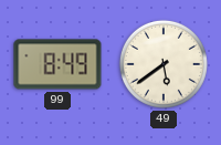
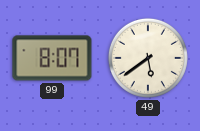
99: 8:49 -> 8:07 (52, 58)
